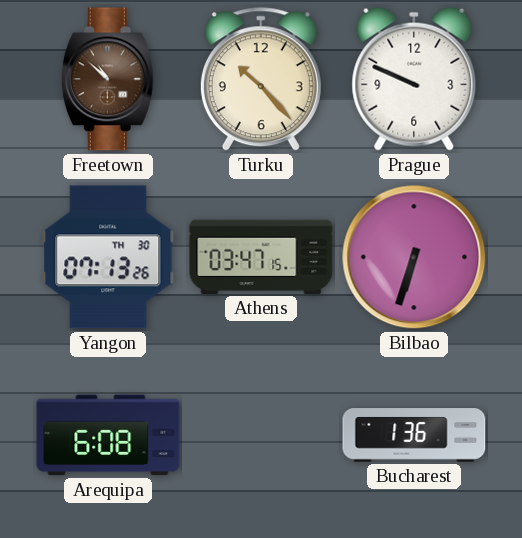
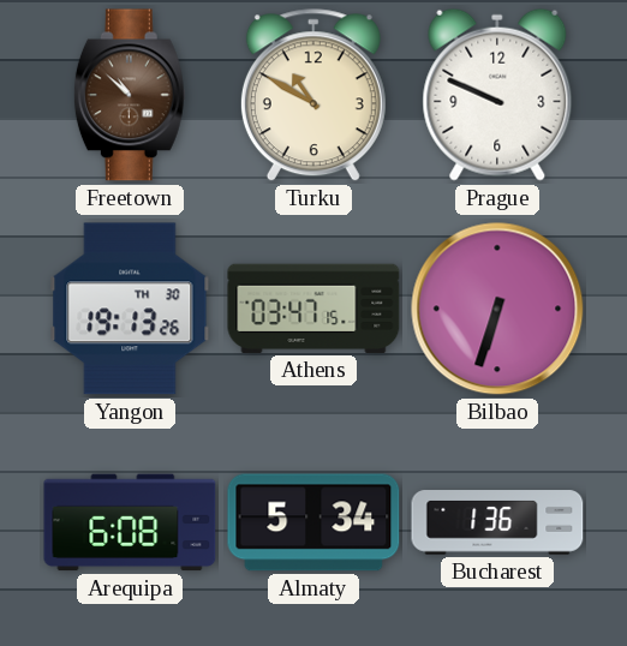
Turku: 10:23 -> 10:50 (313, 96)
Yangon: 07:13 -> 19:13 (130, 309)
Almaty: none -> 5:34 (313, 522)
